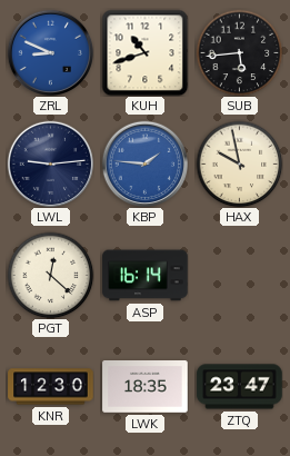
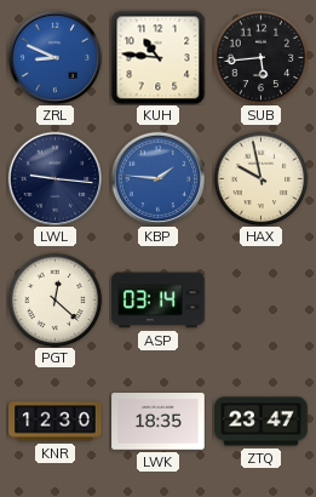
KUH: 10:42 -> 10:46 (157, 57)
LWL: 9:14 -> 9:16 (54, 178)
ASP: 16:14 -> 03:14 (159, 301)
